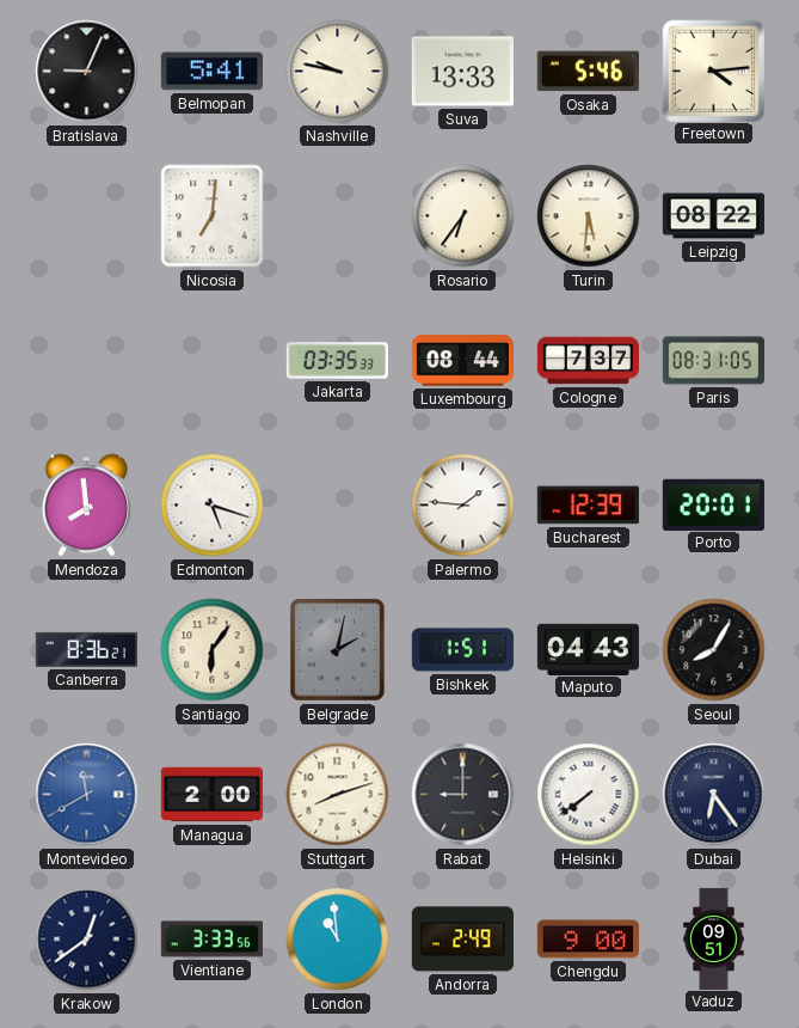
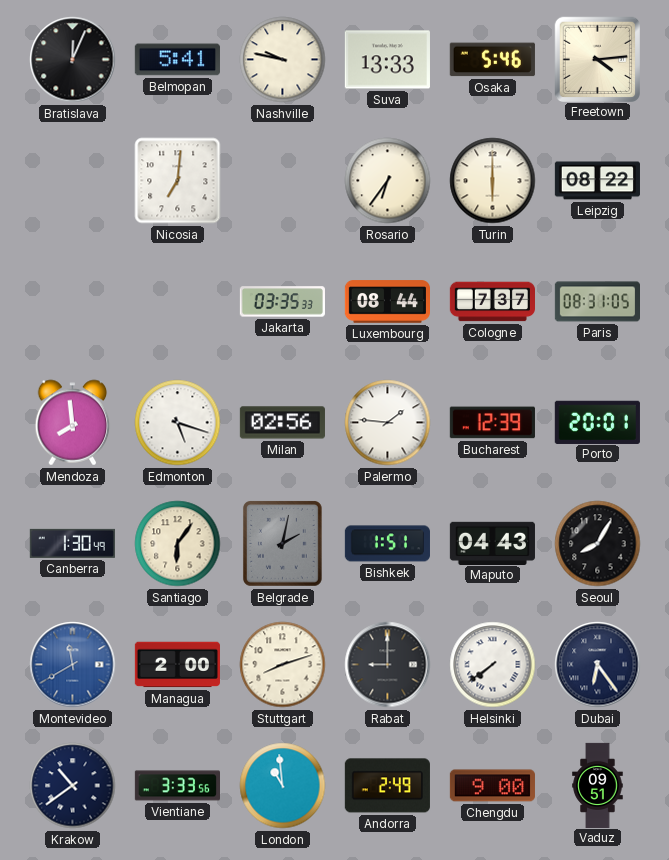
Bratislava: 9:04 -> 12:04 (73, 60)
Turin: 5:31 -> 6:00 (493, 181)
Milan: none -> 02:56 (282, 423)
Canberra: 8:36 -> 1:30 (72, 543)
Krakow: 12:39 -> 10:39 (73, 786)
